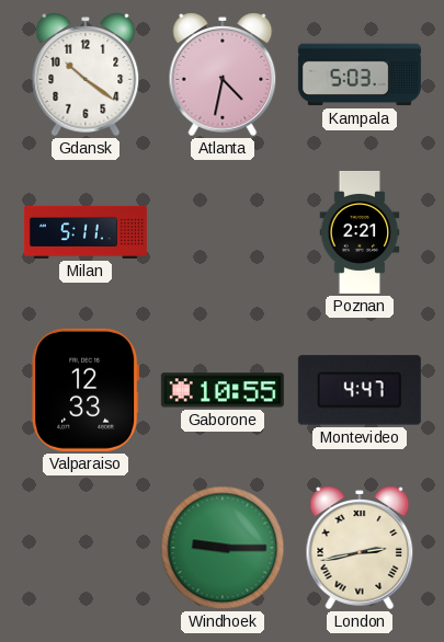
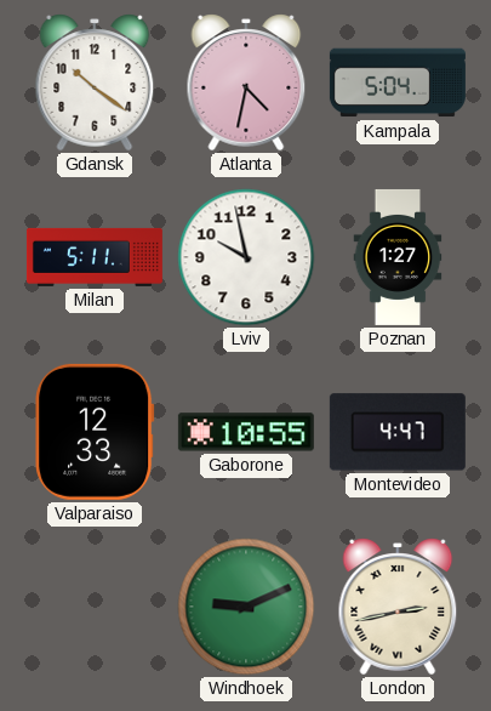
Kampala: 5:03 -> 5:04 (398, 83)
Lviv: none -> 9:58 (246, 257)
Poznan: 2:21 -> 1:27 (398, 257)
Windhoek: 9:15 -> 9:11 (246, 607)
